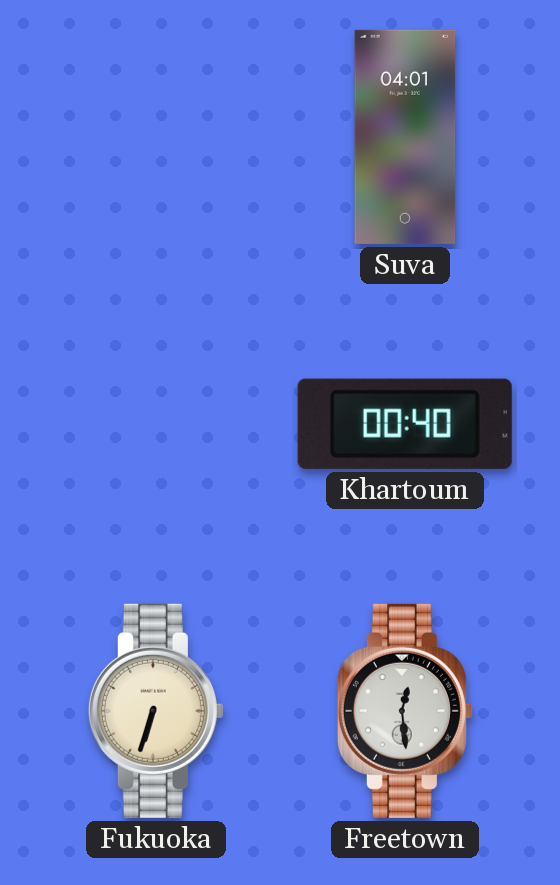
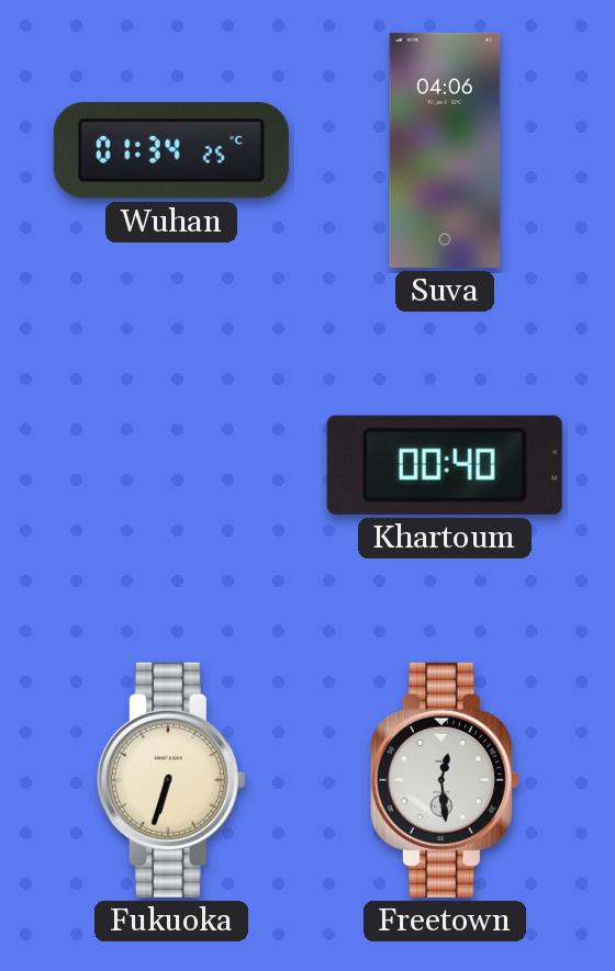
Wuhan: none -> 01:34 (171, 151)
Suva: 04:01 -> 04:06 (445, 150)
